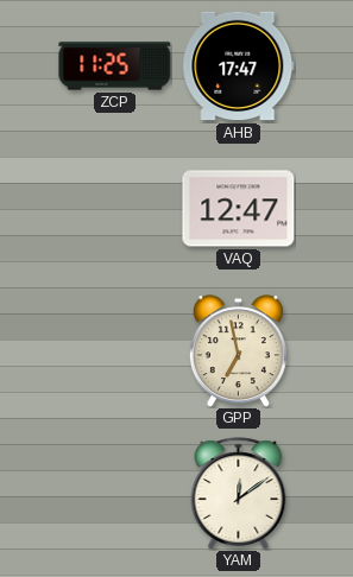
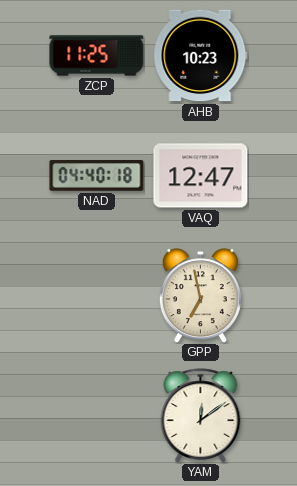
AHB: 17:47 -> 10:23 (201, 56)
NAD: none -> 04:40 (97, 176)
